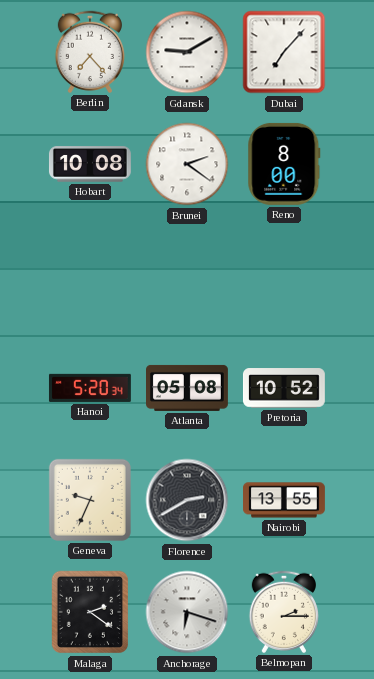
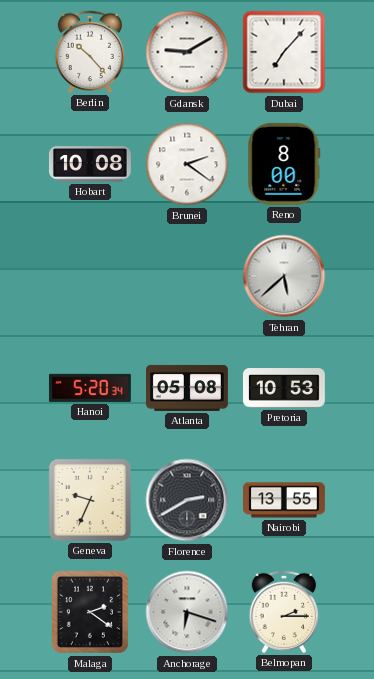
Berlin: 7:23 -> 10:23 (89, 52)
Tehran: none -> 5:38 (284, 276)
Pretoria: 10:52 -> 10:53 (284, 388)
